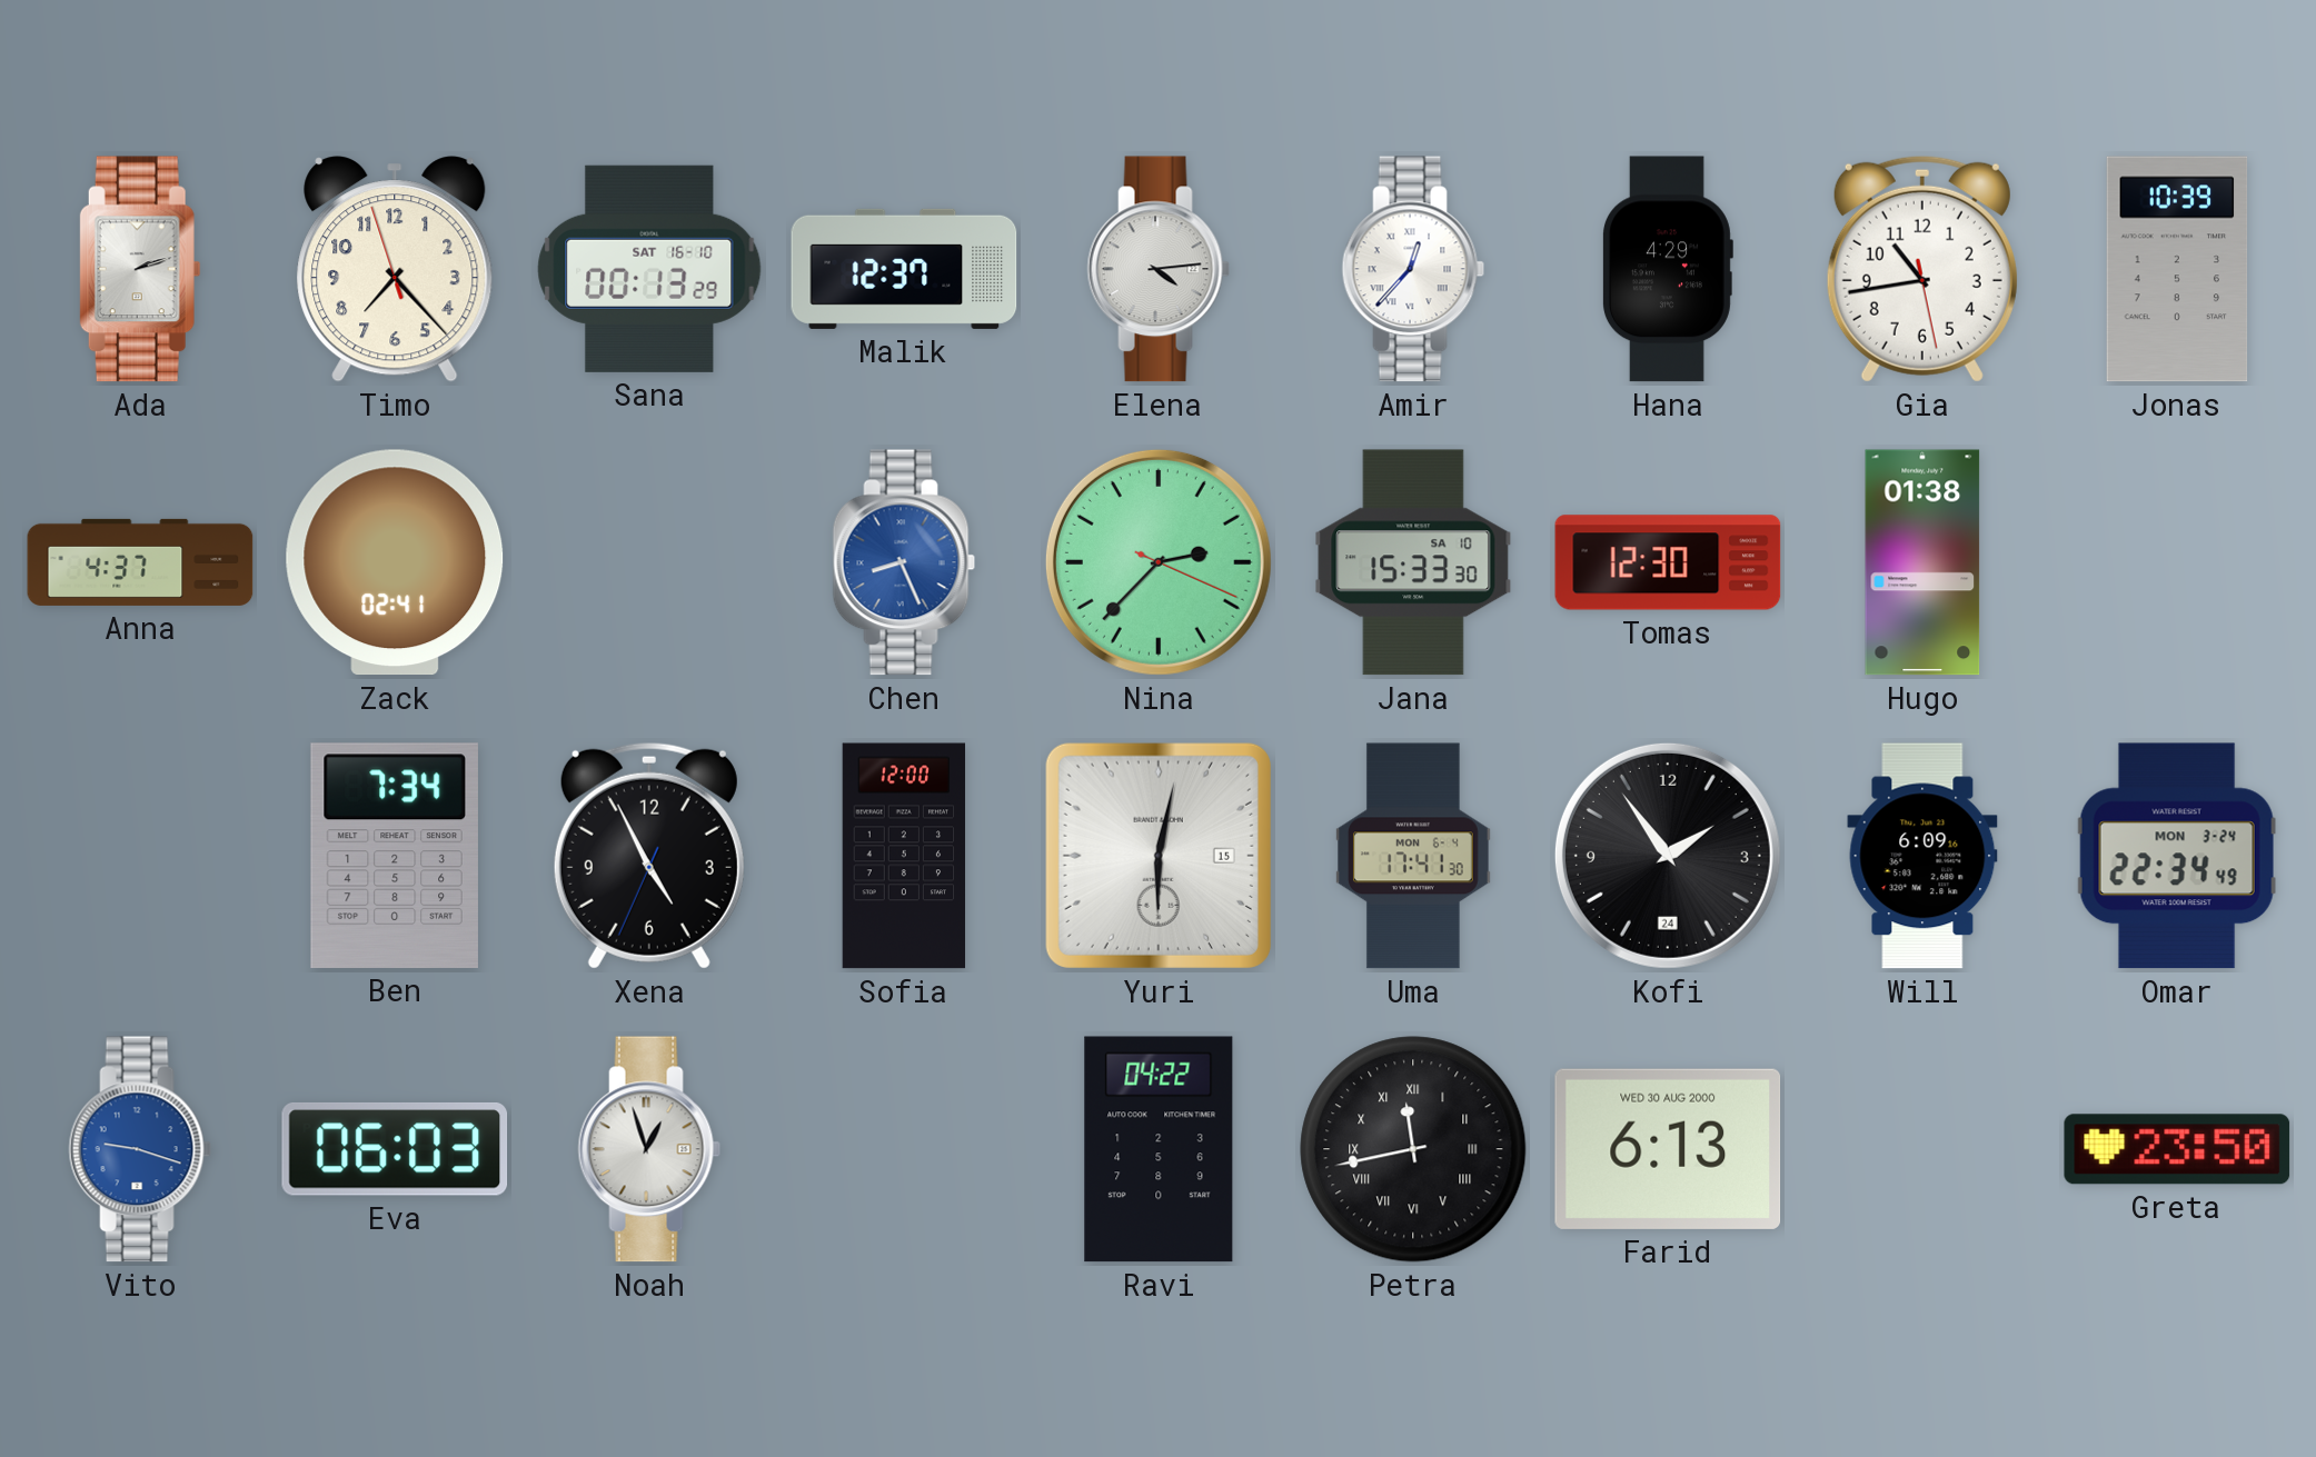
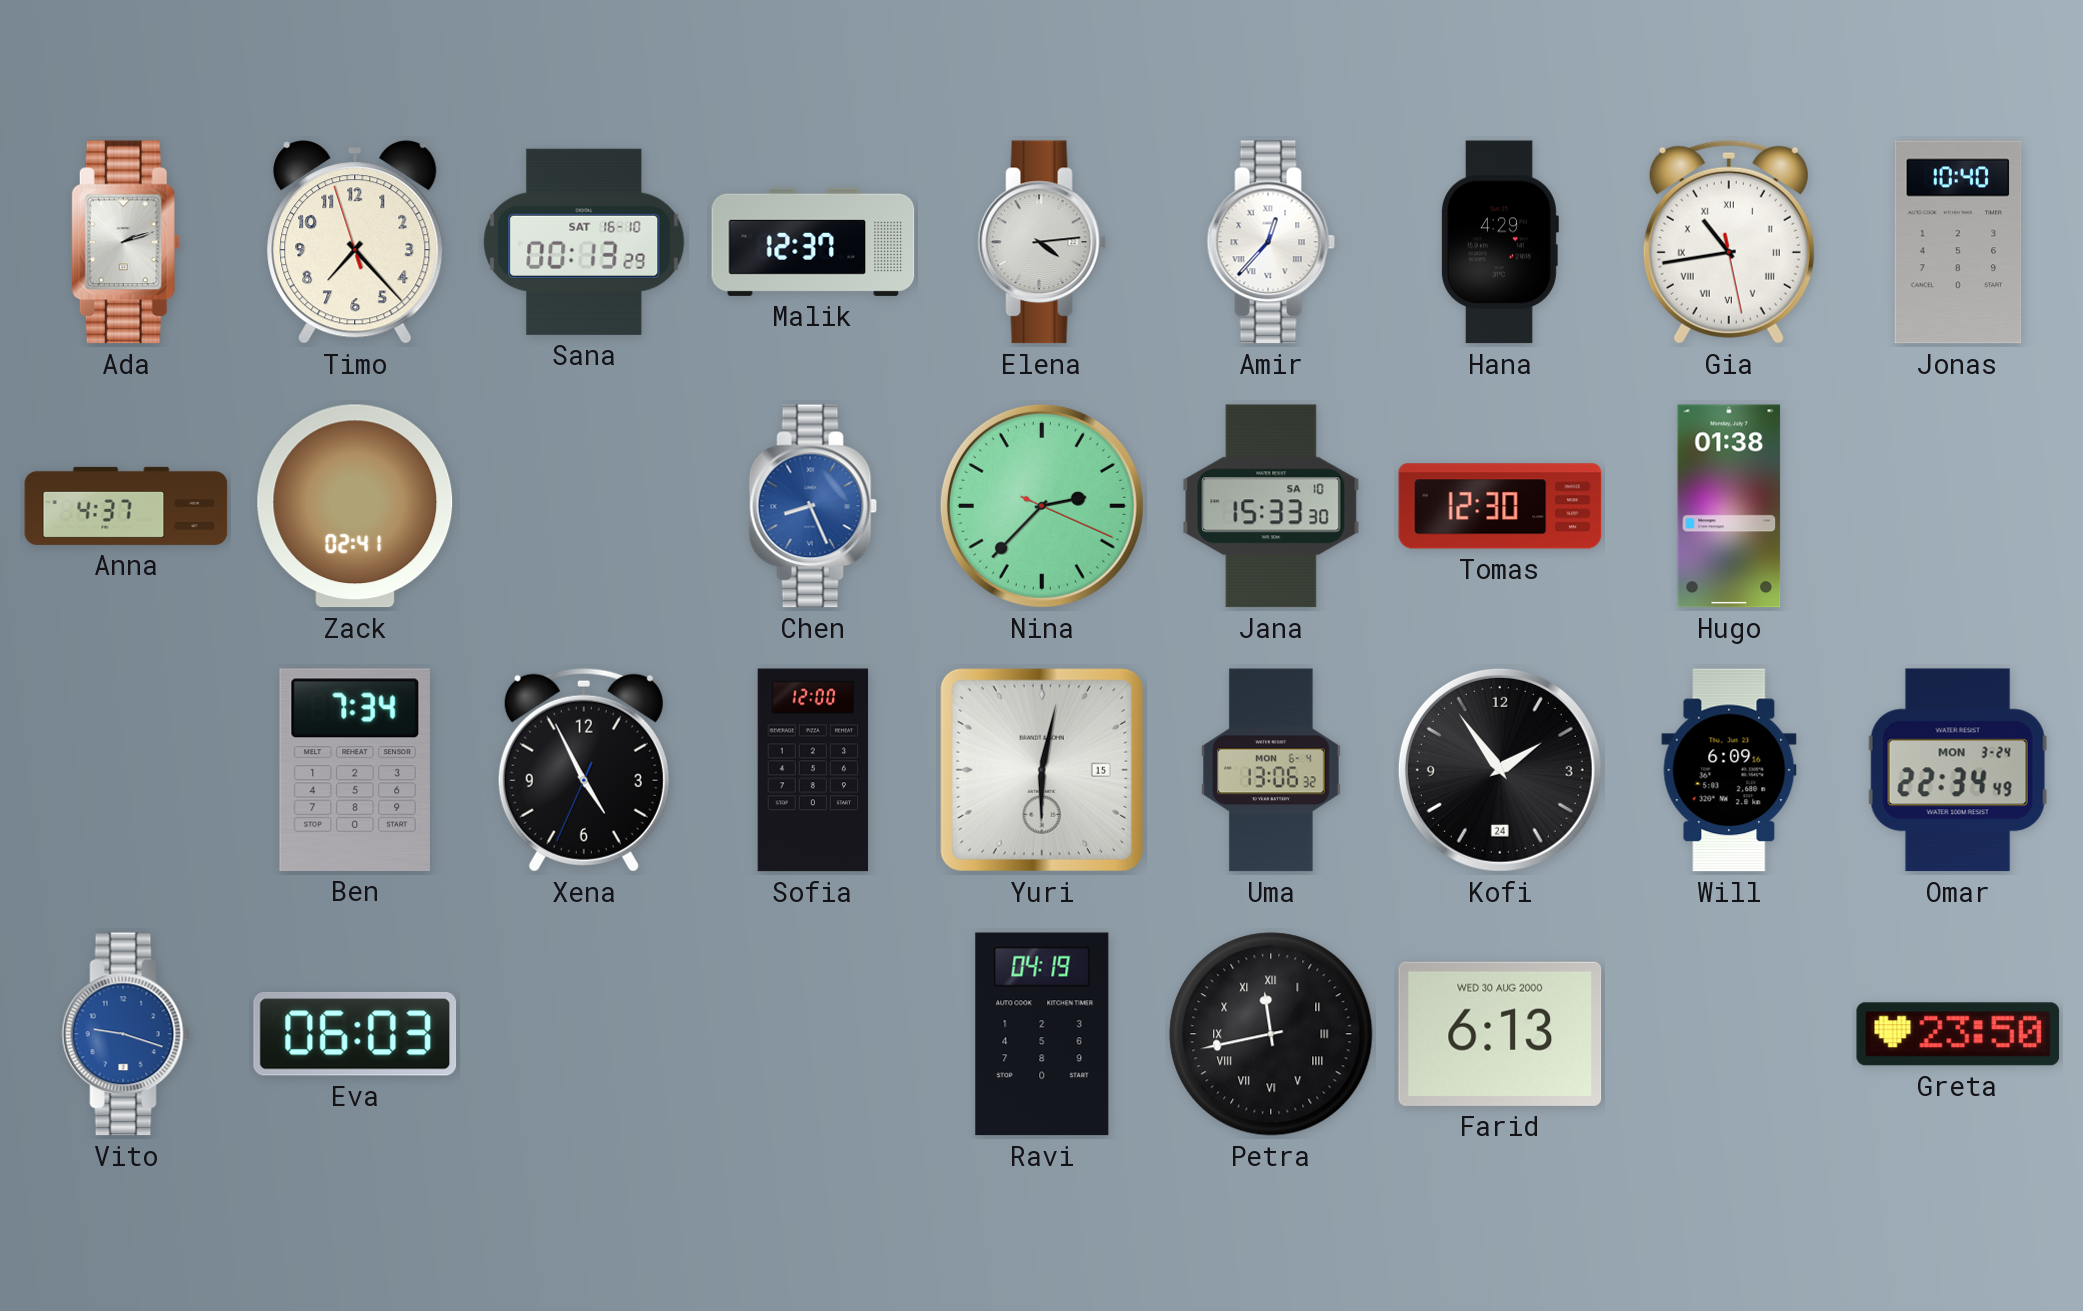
Gia numerals: Arabic -> Roman (1729, 242)
Jonas: 10:39 -> 10:40 (1958, 242)
Uma: 17:41 -> 13:06 (1272, 770)
Noah: 12:57 -> none (649, 1149)
Ravi: 04:22 -> 04:19 (1042, 1034)
